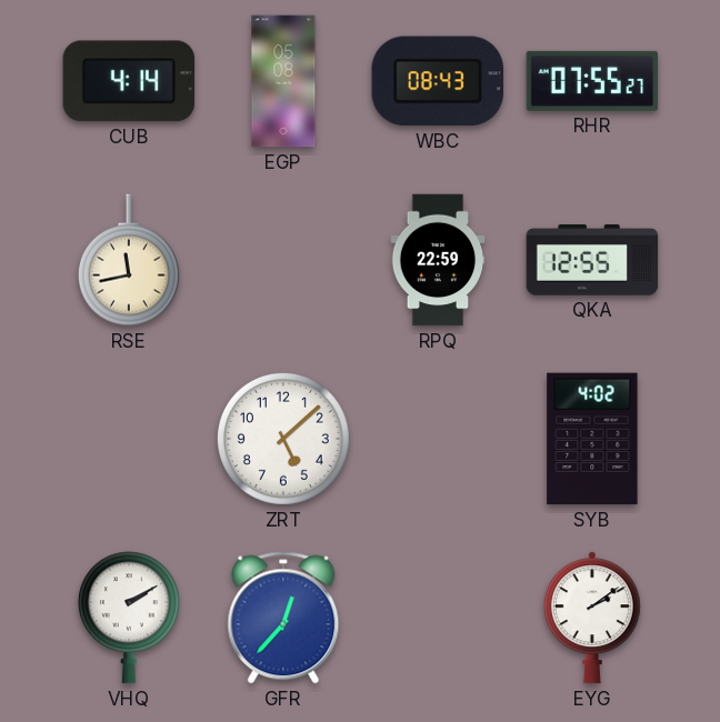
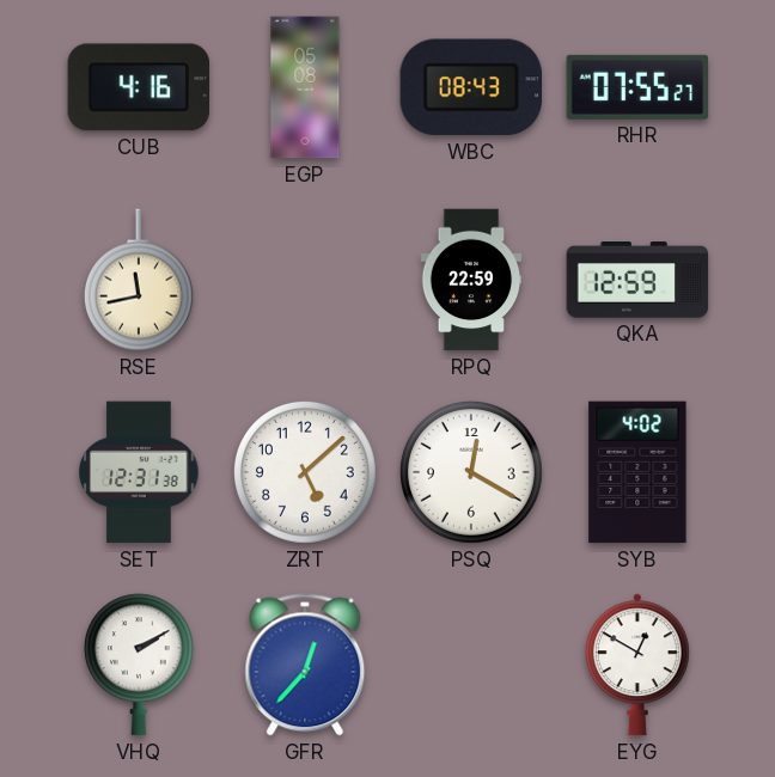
CUB: 4:14 -> 4:16 (139, 87)
QKA: 12:55 -> 12:59 (637, 280)
SET: none -> 12:31 (139, 472)
PSQ: none -> 12:20 (471, 472)
EYG: 2:09 -> 12:50 (637, 665)
